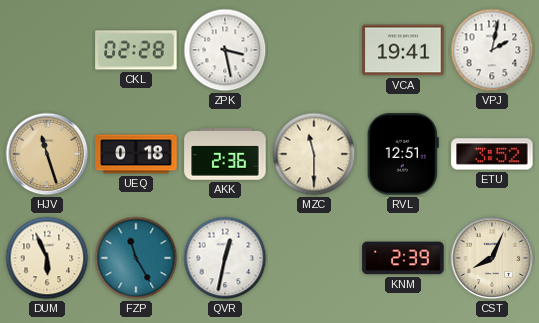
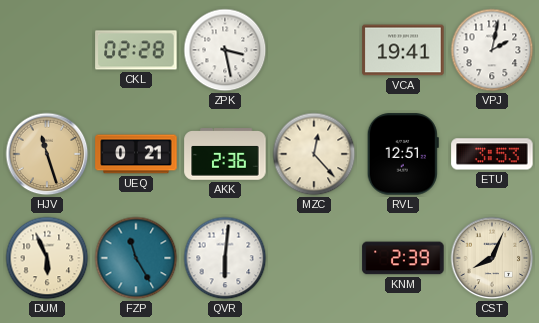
UEQ: 0:18 -> 0:21 (136, 154)
MZC: 11:30 -> 12:23 (314, 154)
ETU: 3:52 -> 3:53 (492, 154)
QVR: 12:32 -> 6:01 (225, 258)
